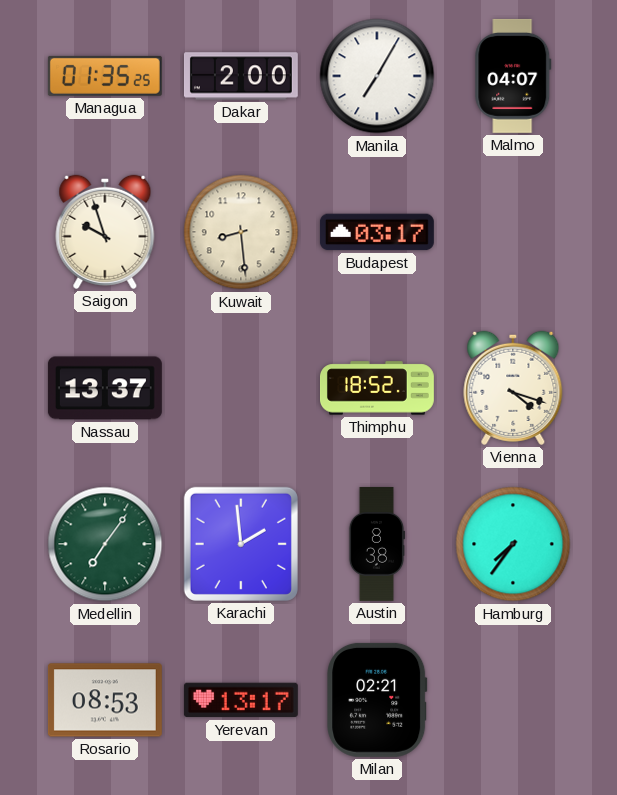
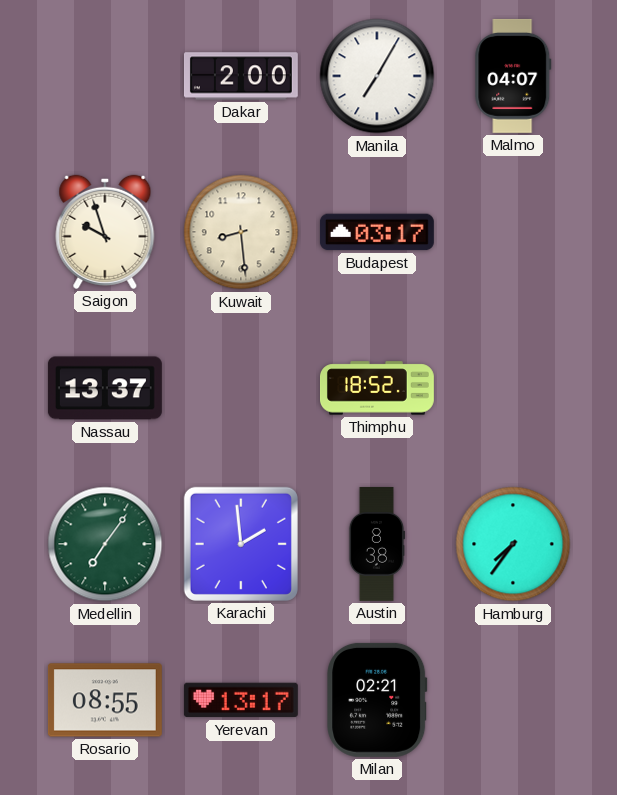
Managua: 01:35 -> none (105, 76)
Vienna: 4:18 -> none (513, 388)
Rosario: 08:53 -> 08:55 (105, 700)
